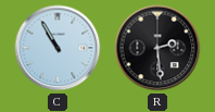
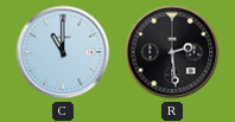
C: 10:55 -> 11:00 (63, 52)
